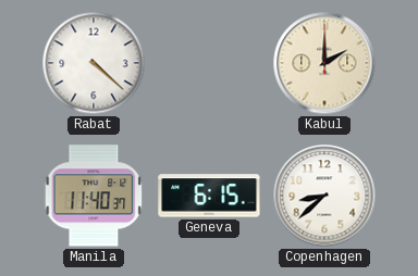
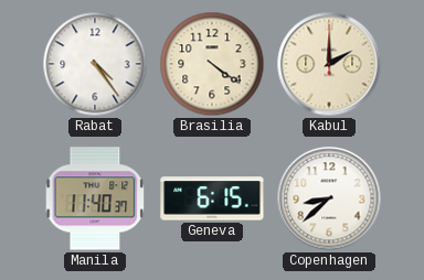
Rabat: 4:22 -> 4:24 (95, 64)
Brasilia: none -> 4:21 (212, 64)
